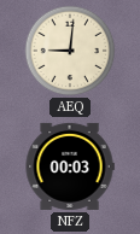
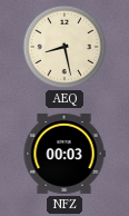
AEQ: 9:01 -> 8:28 (64, 47)
